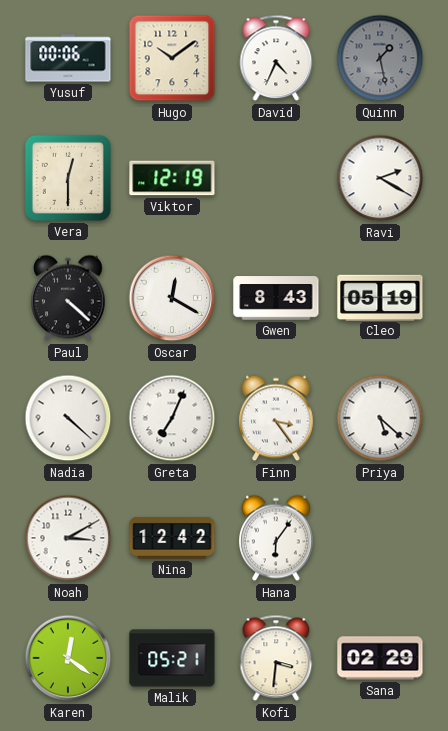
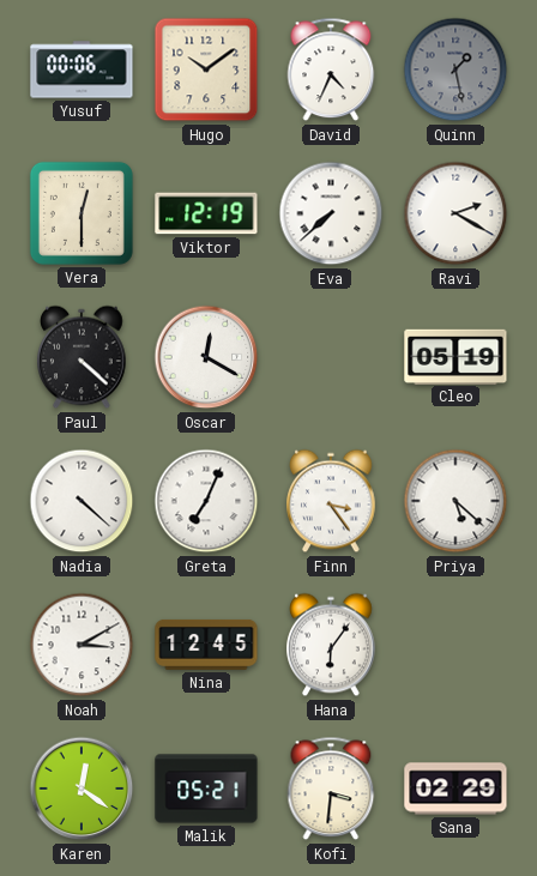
Eva: none -> 7:38 (331, 213)
Gwen: 8:43 -> none (276, 298)
Nina: 12:42 -> 12:45 (206, 645)
